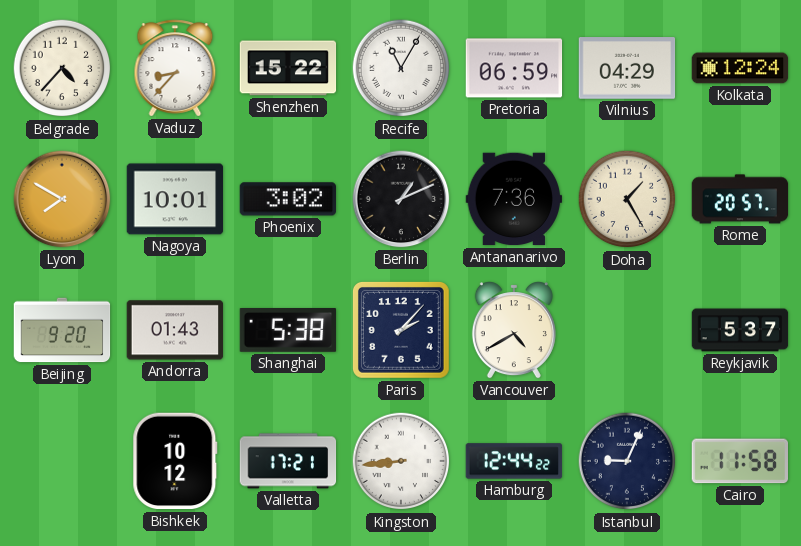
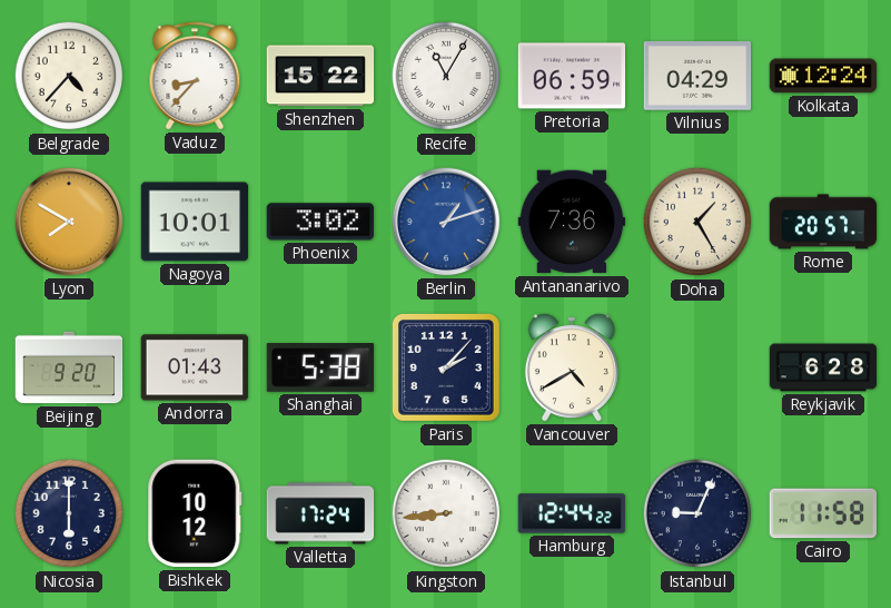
Berlin: 1:11 -> 1:12 (446, 222)
Berlin dial: black -> blue (446, 222)
Reykjavik: 5:37 -> 6:28 (823, 367)
Nicosia: none -> 6:00 (69, 513)
Valletta: 17:21 -> 17:24 (320, 513)
